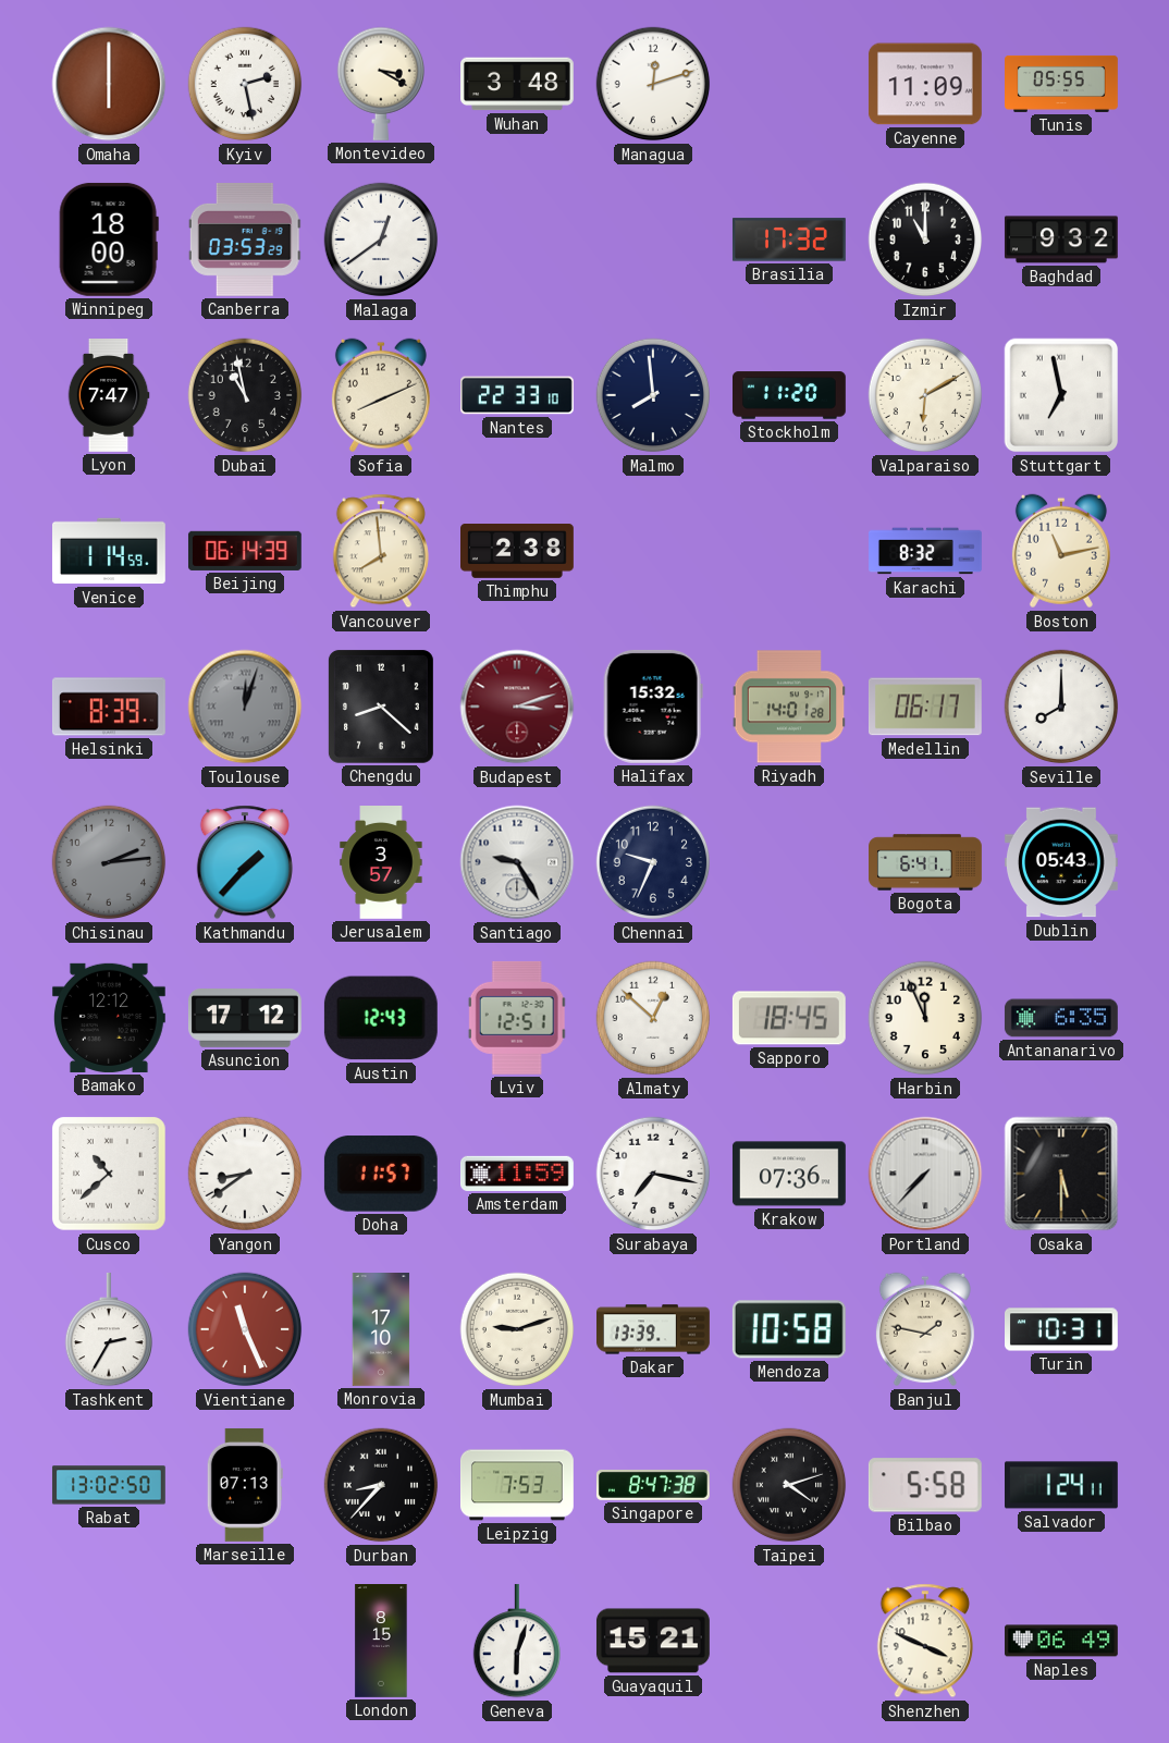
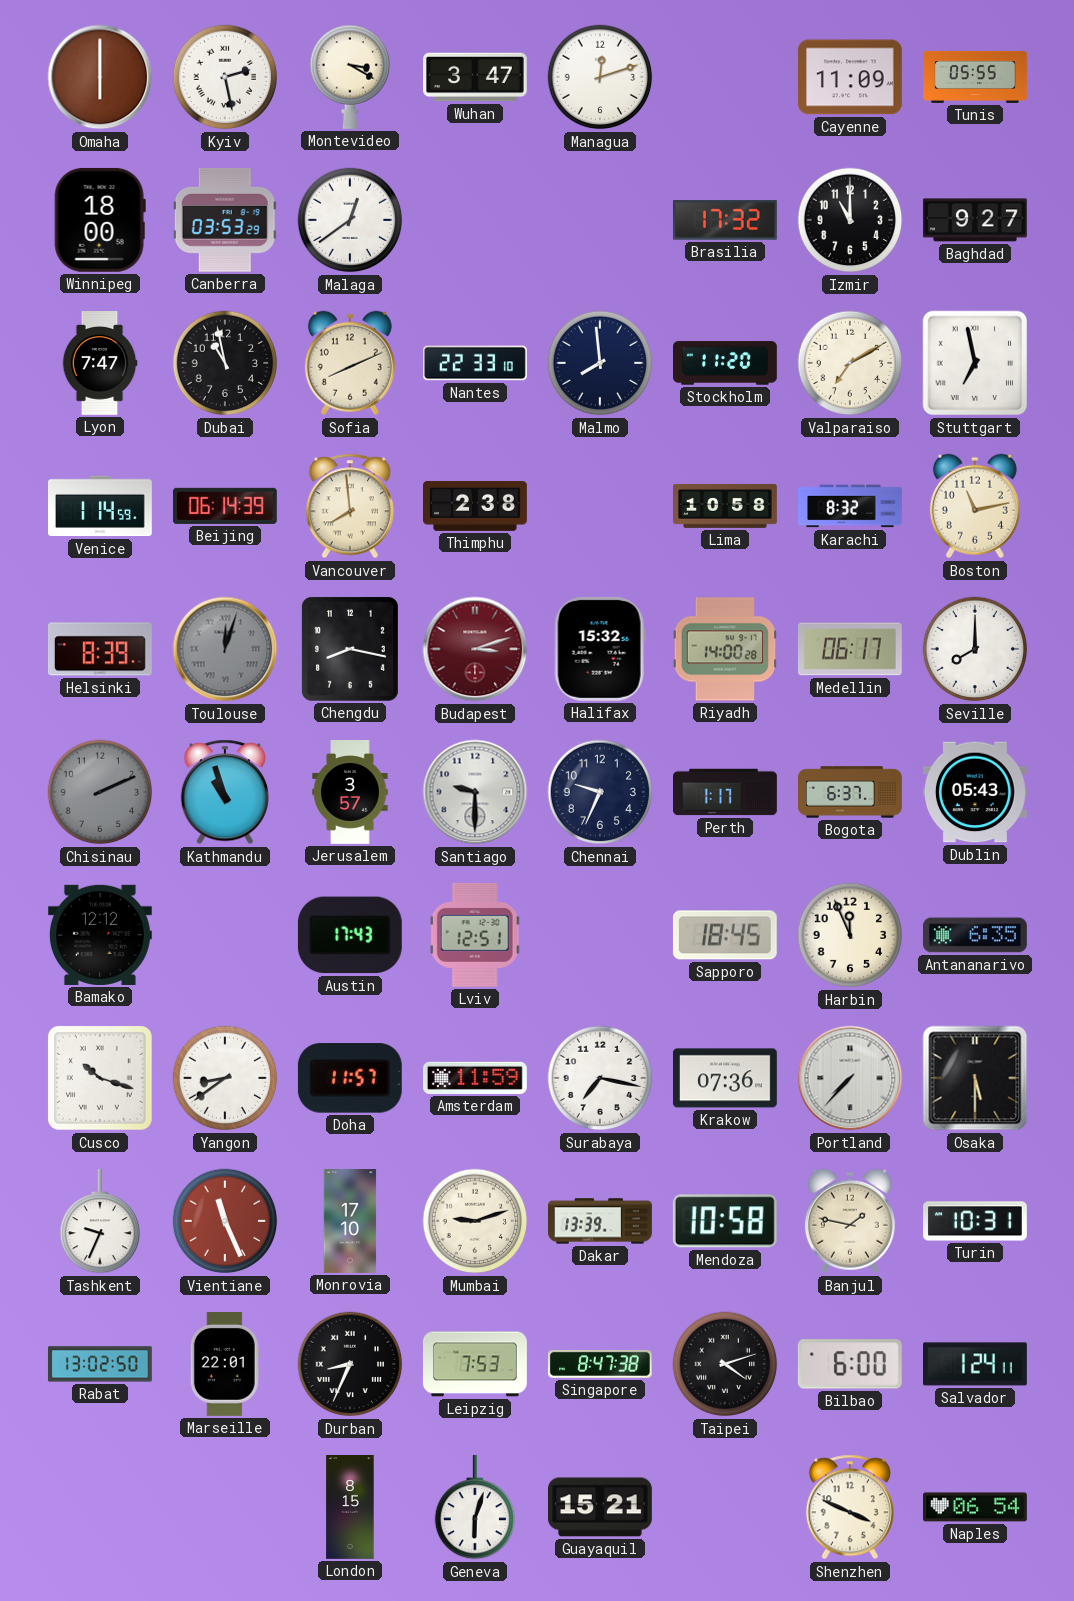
Wuhan: 3:48 -> 3:47 (476, 77)
Baghdad: 9:32 -> 9:27 (975, 220)
Valparaiso: 6:10 -> 7:10 (850, 363)
Lima: none -> 10:58 (726, 506)
Chengdu: 8:22 -> 8:17 (350, 649)
Riyadh: 14:01 -> 14:00 (725, 649)
Chisinau: 2:14 -> 2:11 (100, 792)
Kathmandu: 1:37 -> 10:57 (225, 792)
Santiago: 9:25 -> 9:30 (475, 792)
Perth: none -> 1:17 (726, 792)
Bogota: 6:41 -> 6:37 (851, 792)
Asuncion: 17:12 -> none (245, 1019)
Austin: 12:43 -> 17:43 (350, 935)
Almaty: 12:52 -> none (653, 1018)
Cusco: 10:38 -> 10:18 (100, 1078)
Tashkent: 2:35 -> 9:34 (99, 1221)
Marseille: 07:13 -> 22:01 (225, 1364)
Durban: 8:37 -> 8:34 (350, 1364)
Bilbao: 5:58 -> 6:00 (850, 1364)
Naples: 06:49 -> 06:54 (976, 1507)
